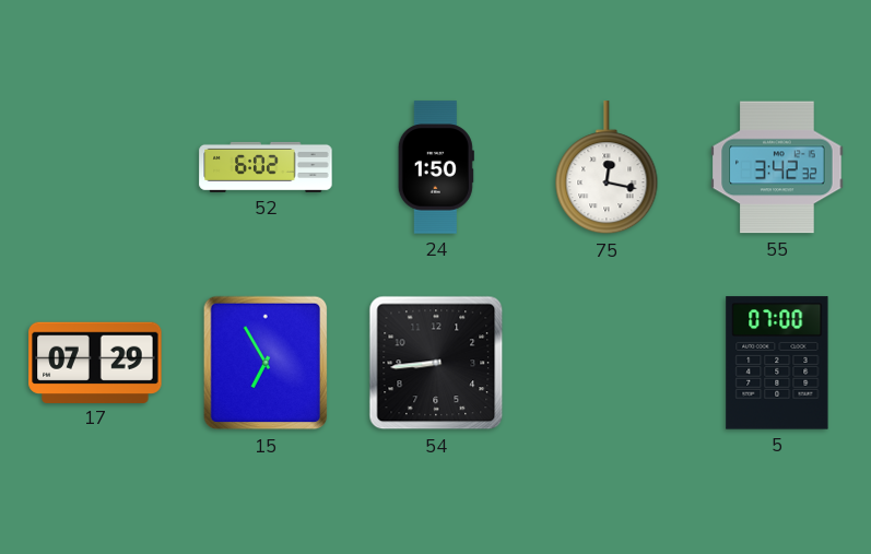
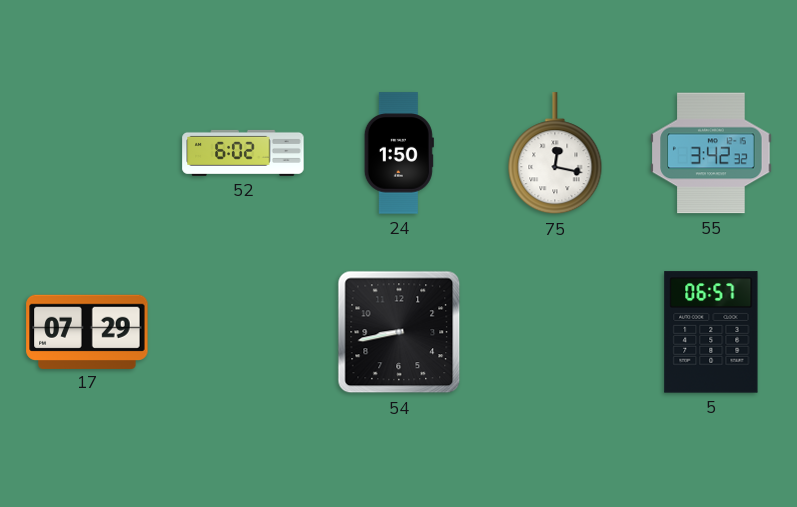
15: 6:55 -> none (266, 363)
54: 8:44 -> 8:43 (399, 332)
5: 07:00 -> 06:57 (711, 332)
